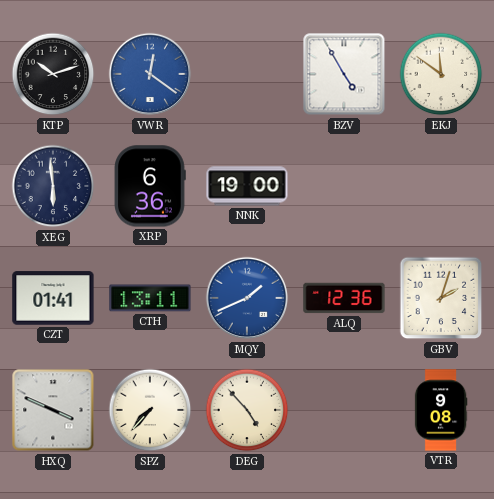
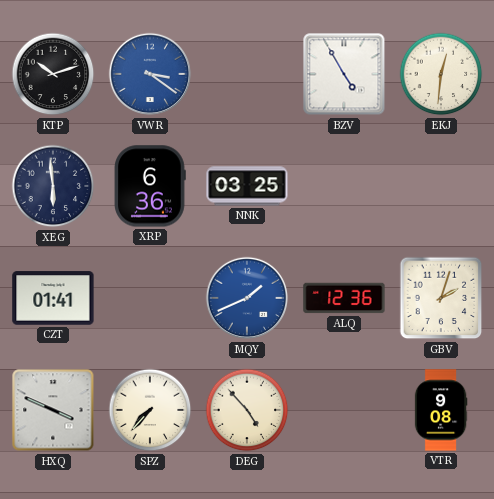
VWR: 12:21 -> 3:21 (150, 74)
EKJ: 11:51 -> 12:31 (441, 74)
NNK: 19:00 -> 03:25 (247, 186)
CTH: 13:11 -> none (150, 298)
